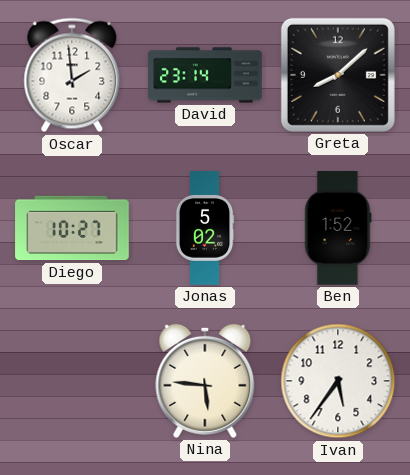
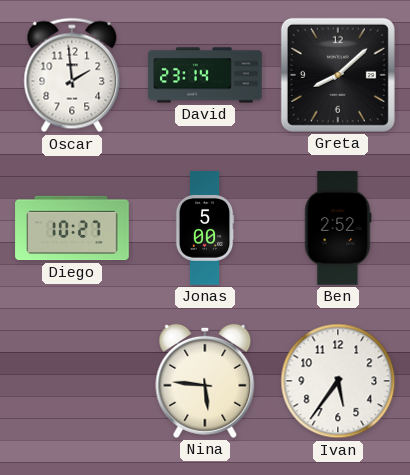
Jonas: 5:02 -> 5:00 (205, 228)
Ben: 1:52 -> 2:52 (338, 228)
